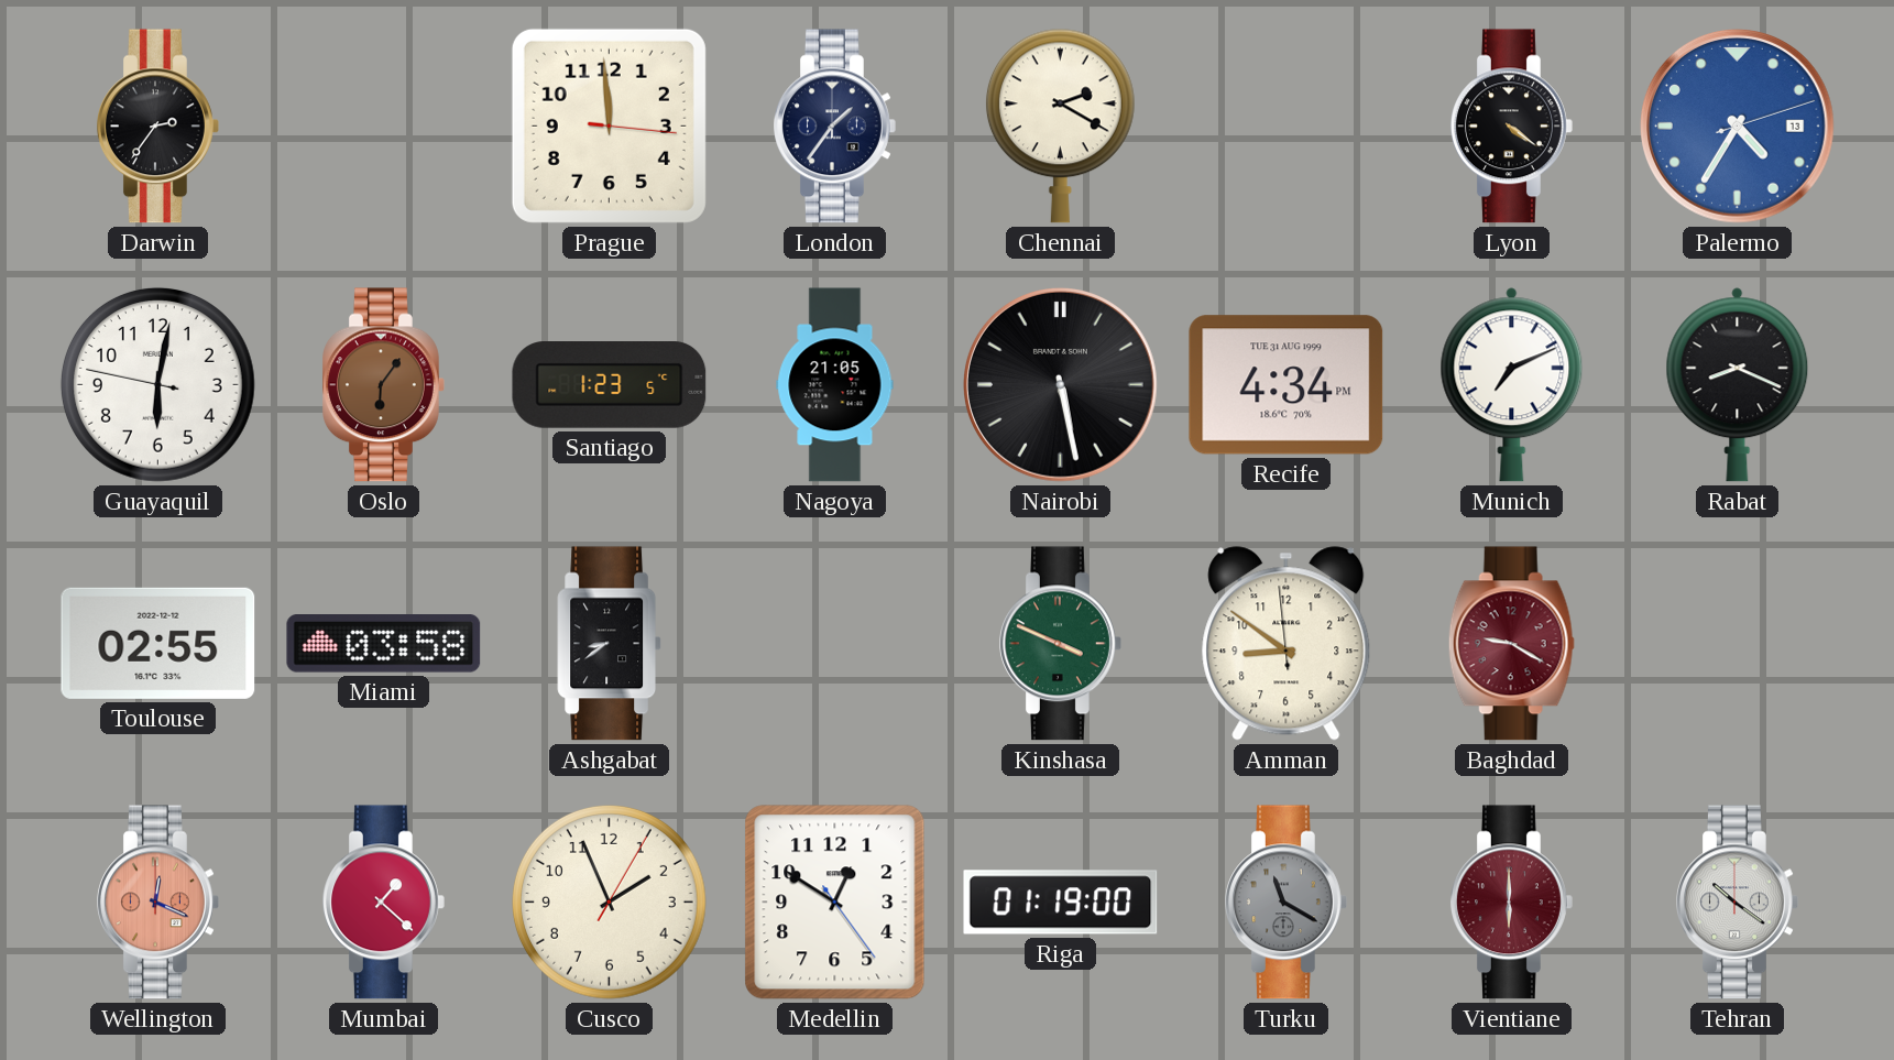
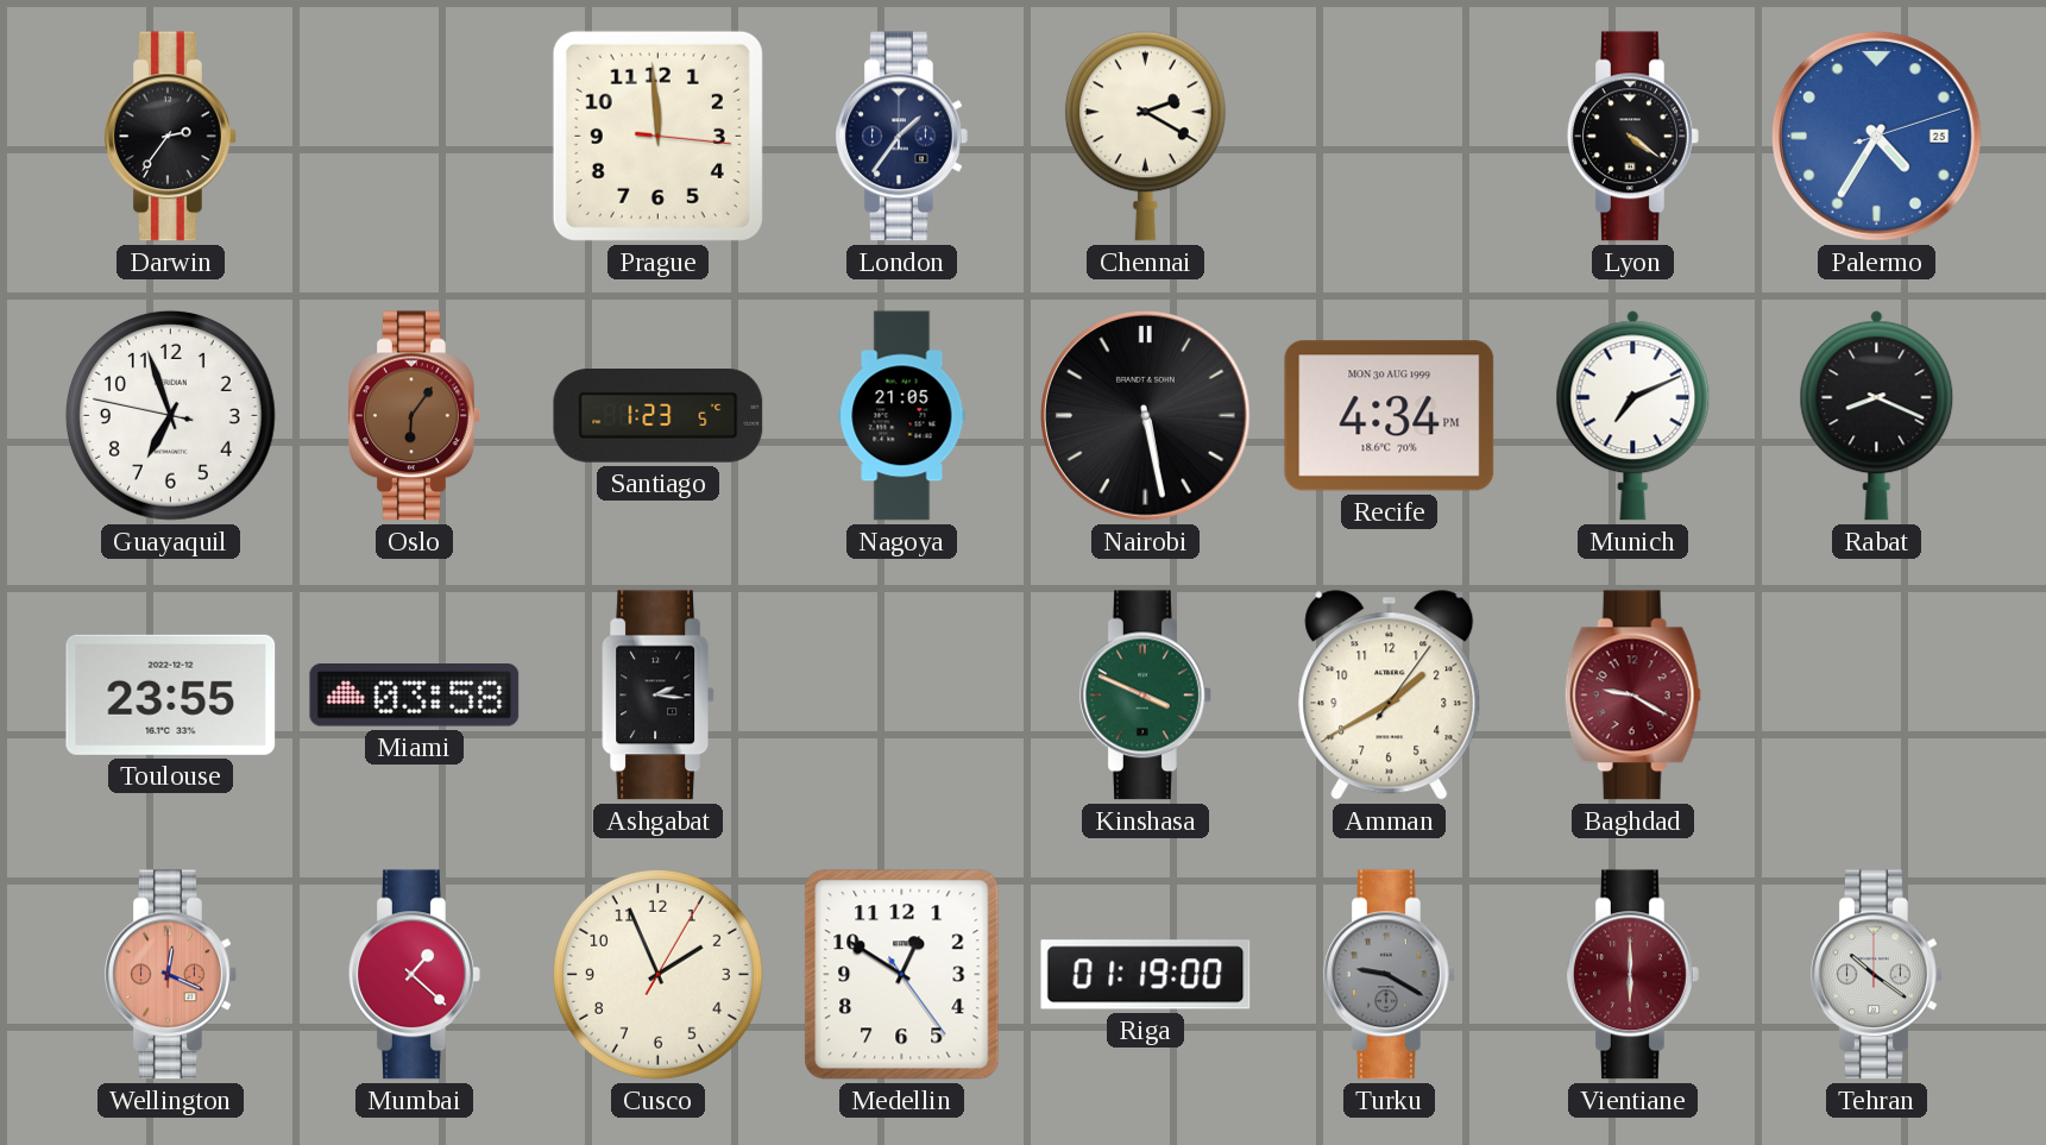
Palermo date: 13 -> 25 (1877, 137)
Guayaquil: 6:01 -> 6:56 (170, 415)
Recife date: TUE 31 AUG 1999 -> MON 30 AUG 1999 (1390, 416)
Toulouse: 02:55 -> 23:55 (171, 694)
Ashgabat: 8:39 -> 2:16 (659, 696)
Amman: 8:50 -> 1:40 (1390, 696)
Turku: 11:20 -> 9:20 (1390, 975)
